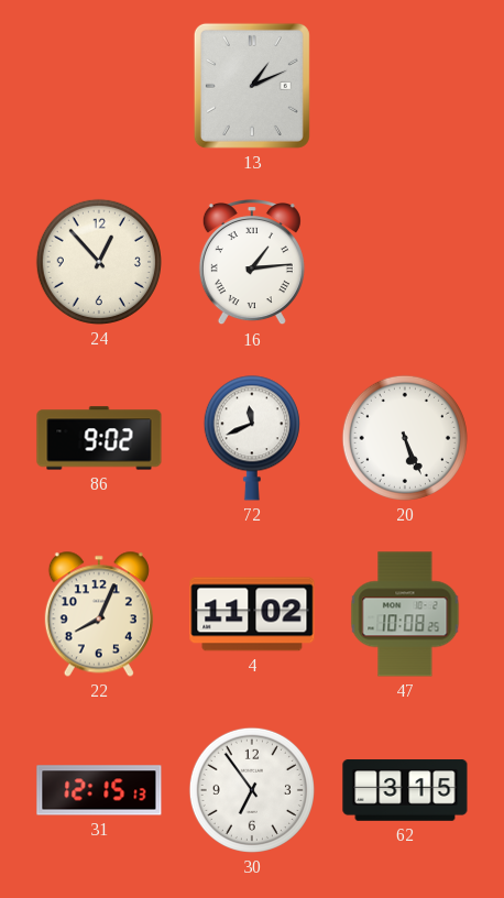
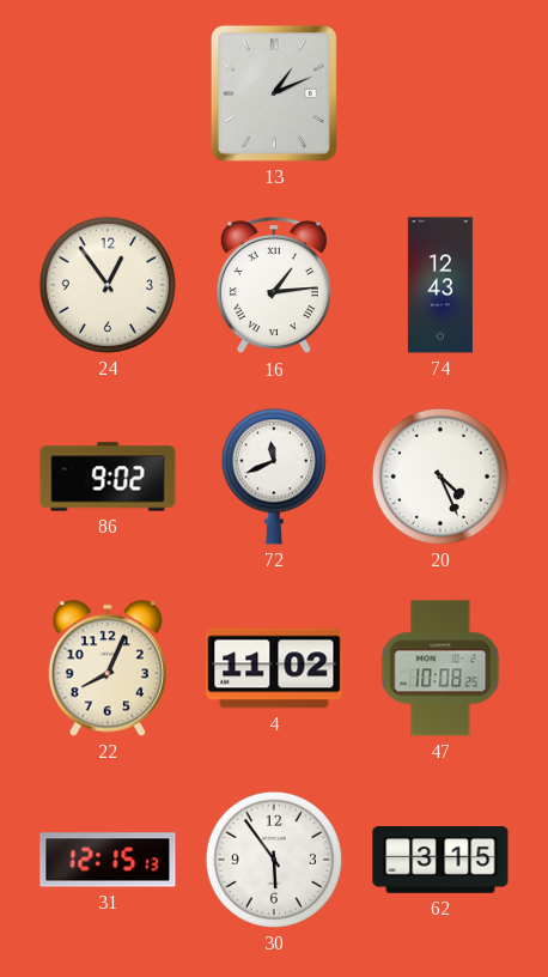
24: 12:53 -> 12:54 (108, 285)
74: none -> 12:43 (440, 285)
20: 5:26 -> 4:26 (440, 477)
30: 6:54 -> 5:54 (274, 860)
